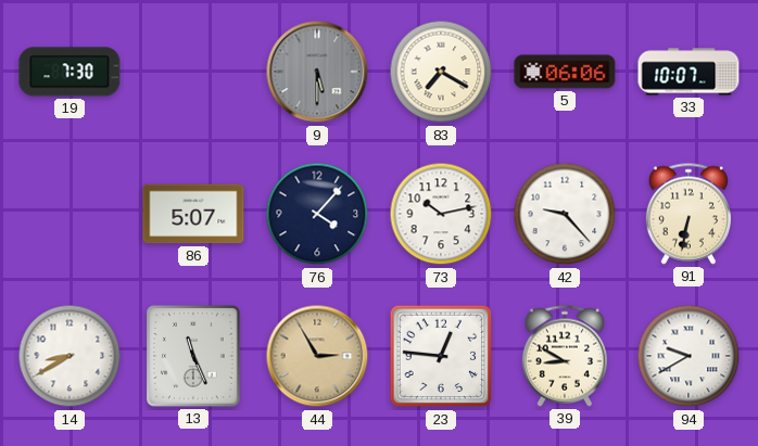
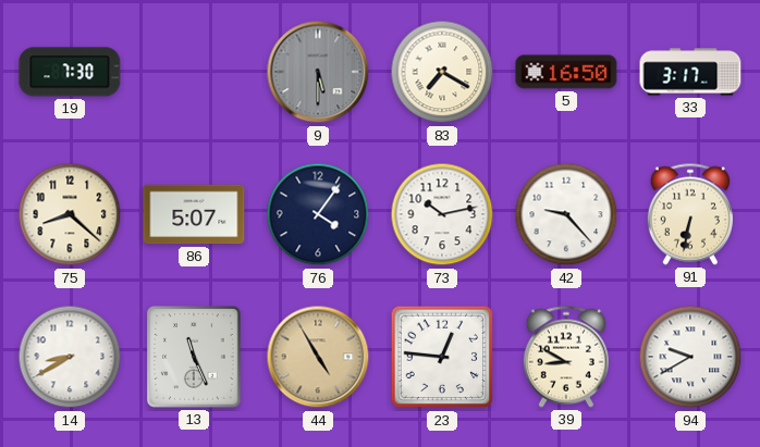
5: 06:06 -> 16:50 (566, 72)
33: 10:07 -> 3:17 (690, 72)
75: none -> 8:22 (70, 214)
76: 4:07 -> 4:06 (318, 214)
44: 2:55 -> 4:55 (318, 357)
